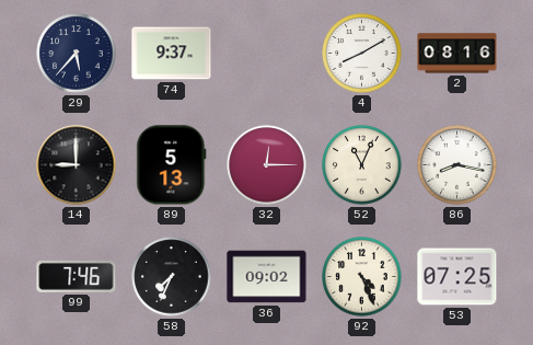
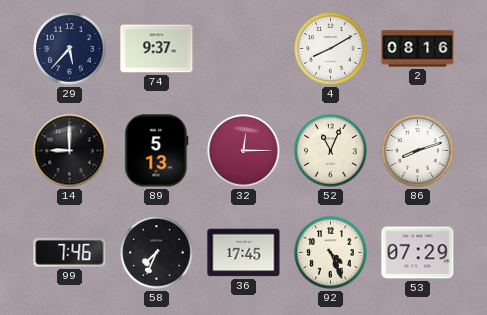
86: 8:17 -> 8:12 (418, 151)
36: 09:02 -> 17:45 (244, 253)
53: 07:25 -> 07:29 (418, 253)
